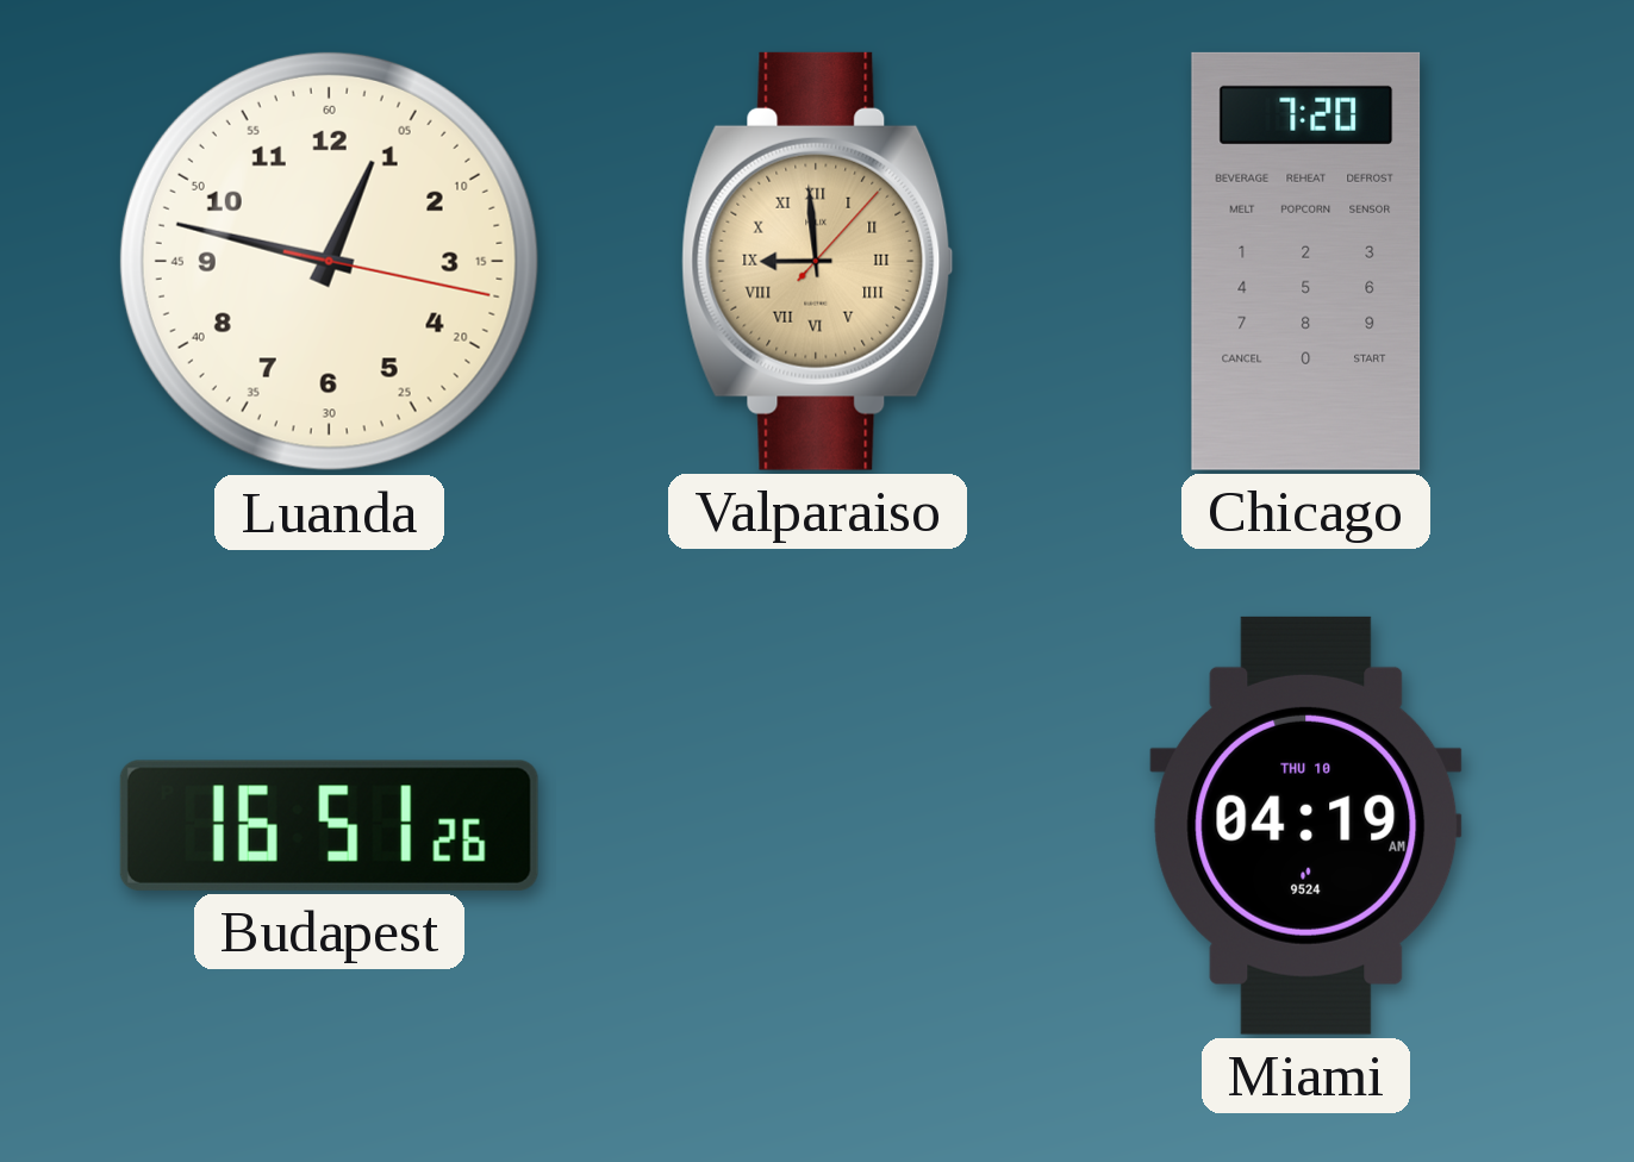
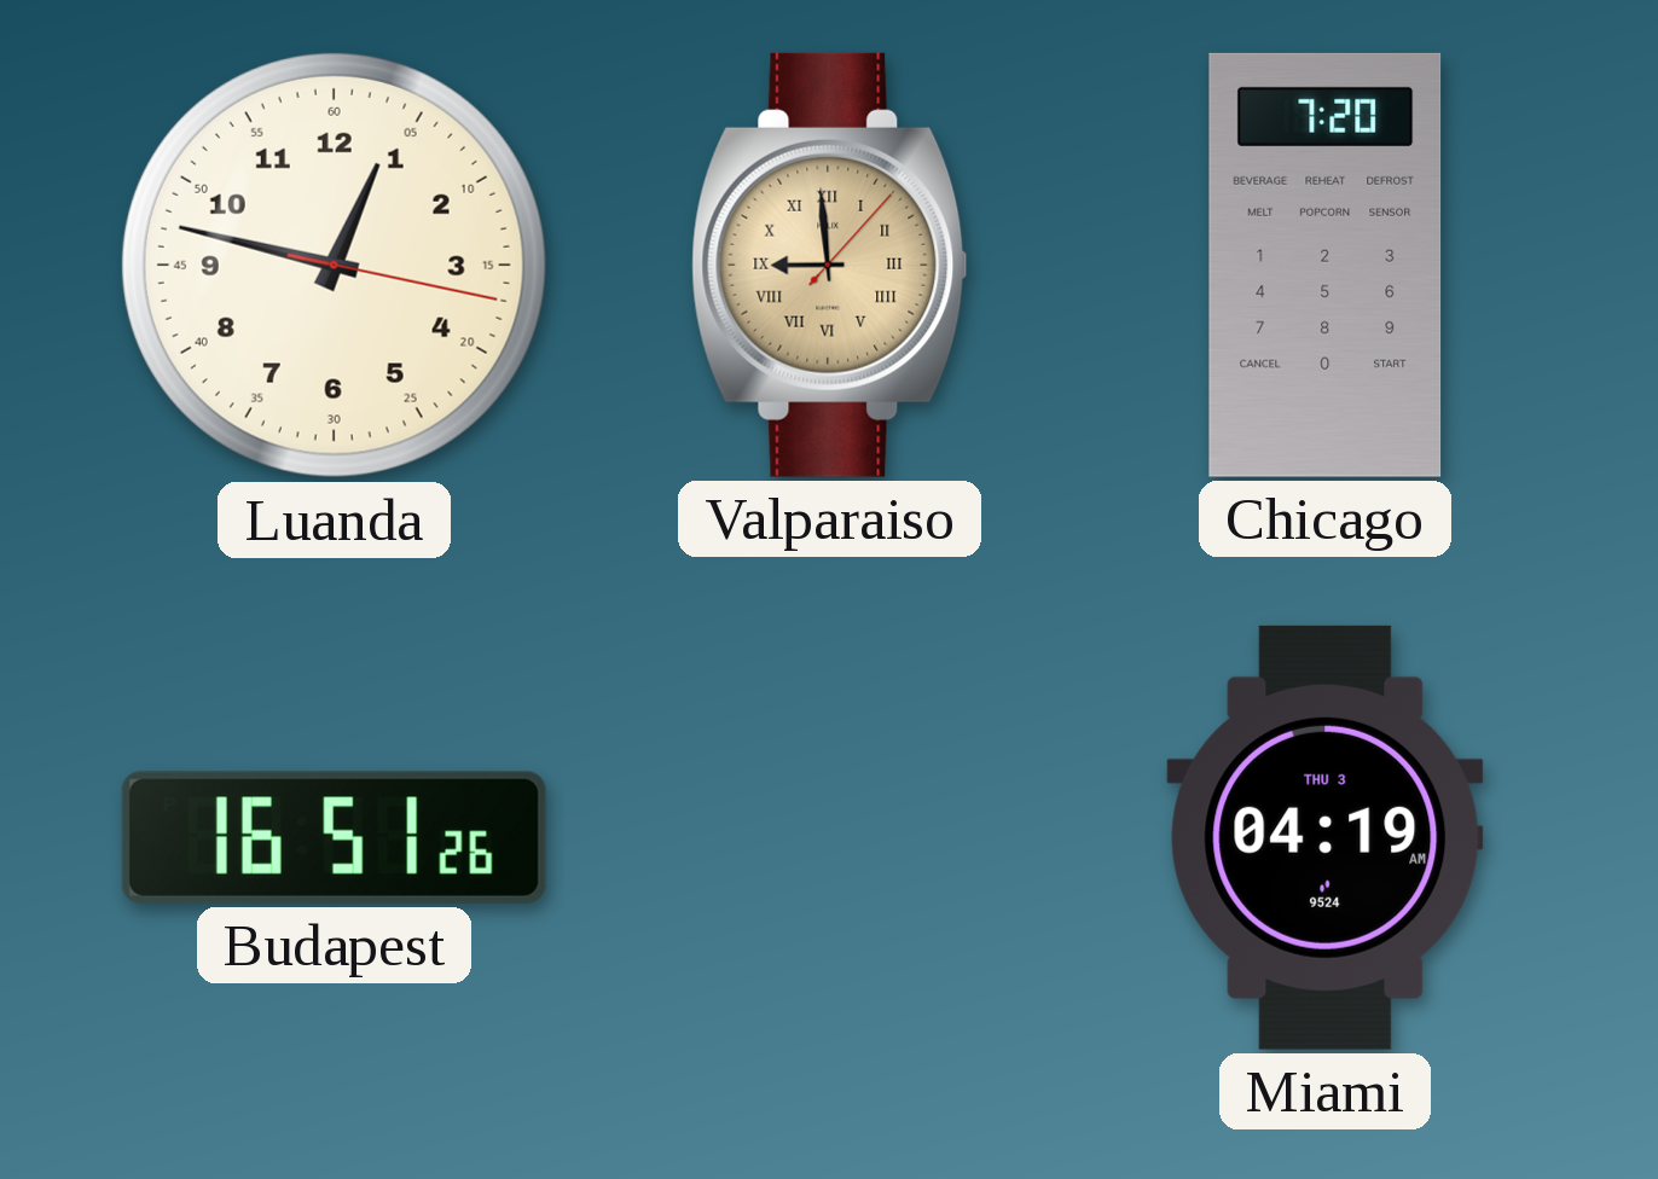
Miami date: THU 10 -> THU 3 (1326, 837)
